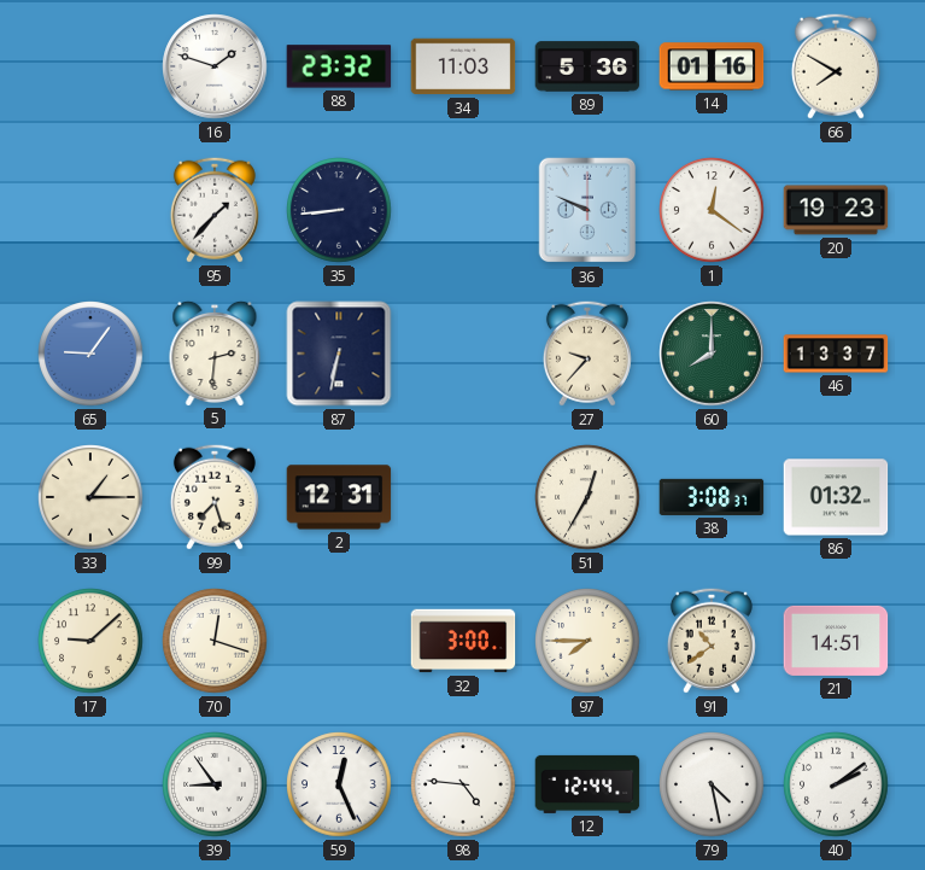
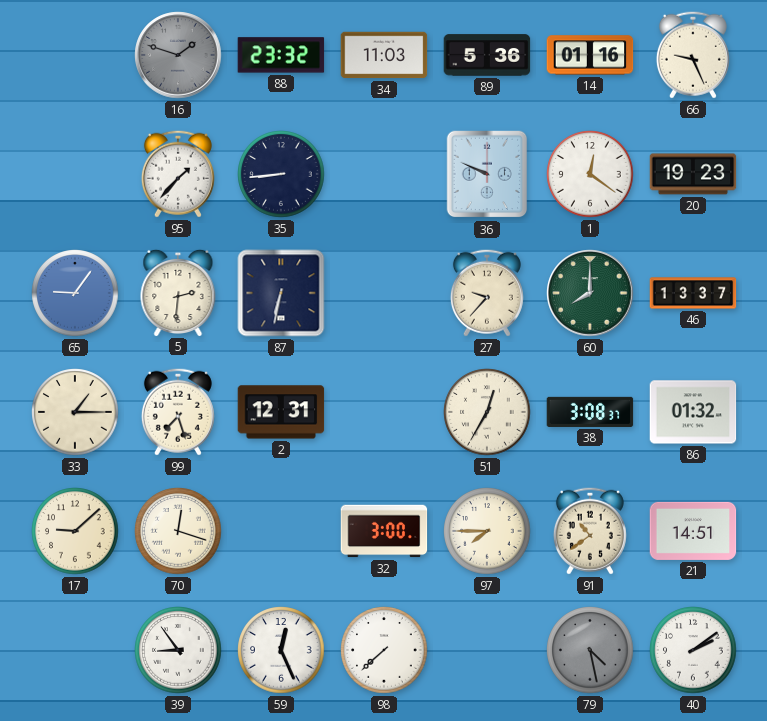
16 dial: white -> grey (178, 55)
66: 7:50 -> 9:26 (693, 55)
98: 4:46 -> 7:38 (384, 650)
12: 12:44 -> none (587, 784)
79 dial: white -> grey (590, 650)
